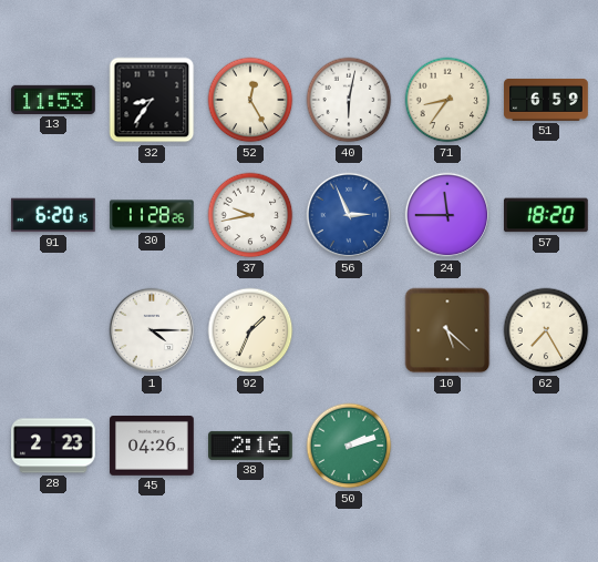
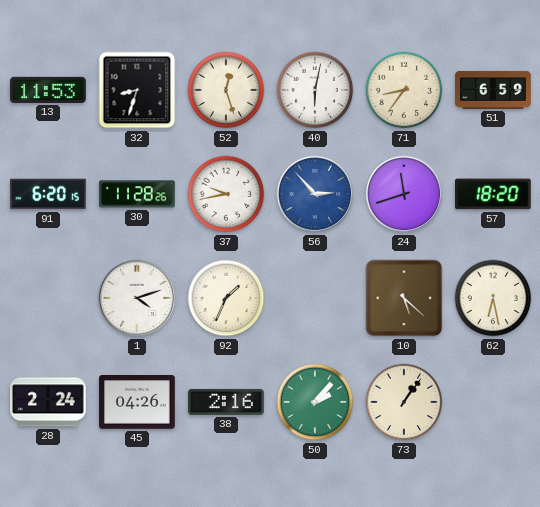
32: 8:36 -> 8:33 (137, 90)
52: 12:25 -> 12:27 (226, 90)
56: 2:56 -> 2:53 (315, 194)
24: 11:45 -> 11:42 (404, 194)
1: 4:15 -> 4:12 (137, 298)
62: 7:25 -> 6:28 (493, 298)
28: 2:23 -> 2:24 (48, 402)
50: 2:12 -> 2:07 (315, 402)
73: none -> 1:06 (404, 402)
